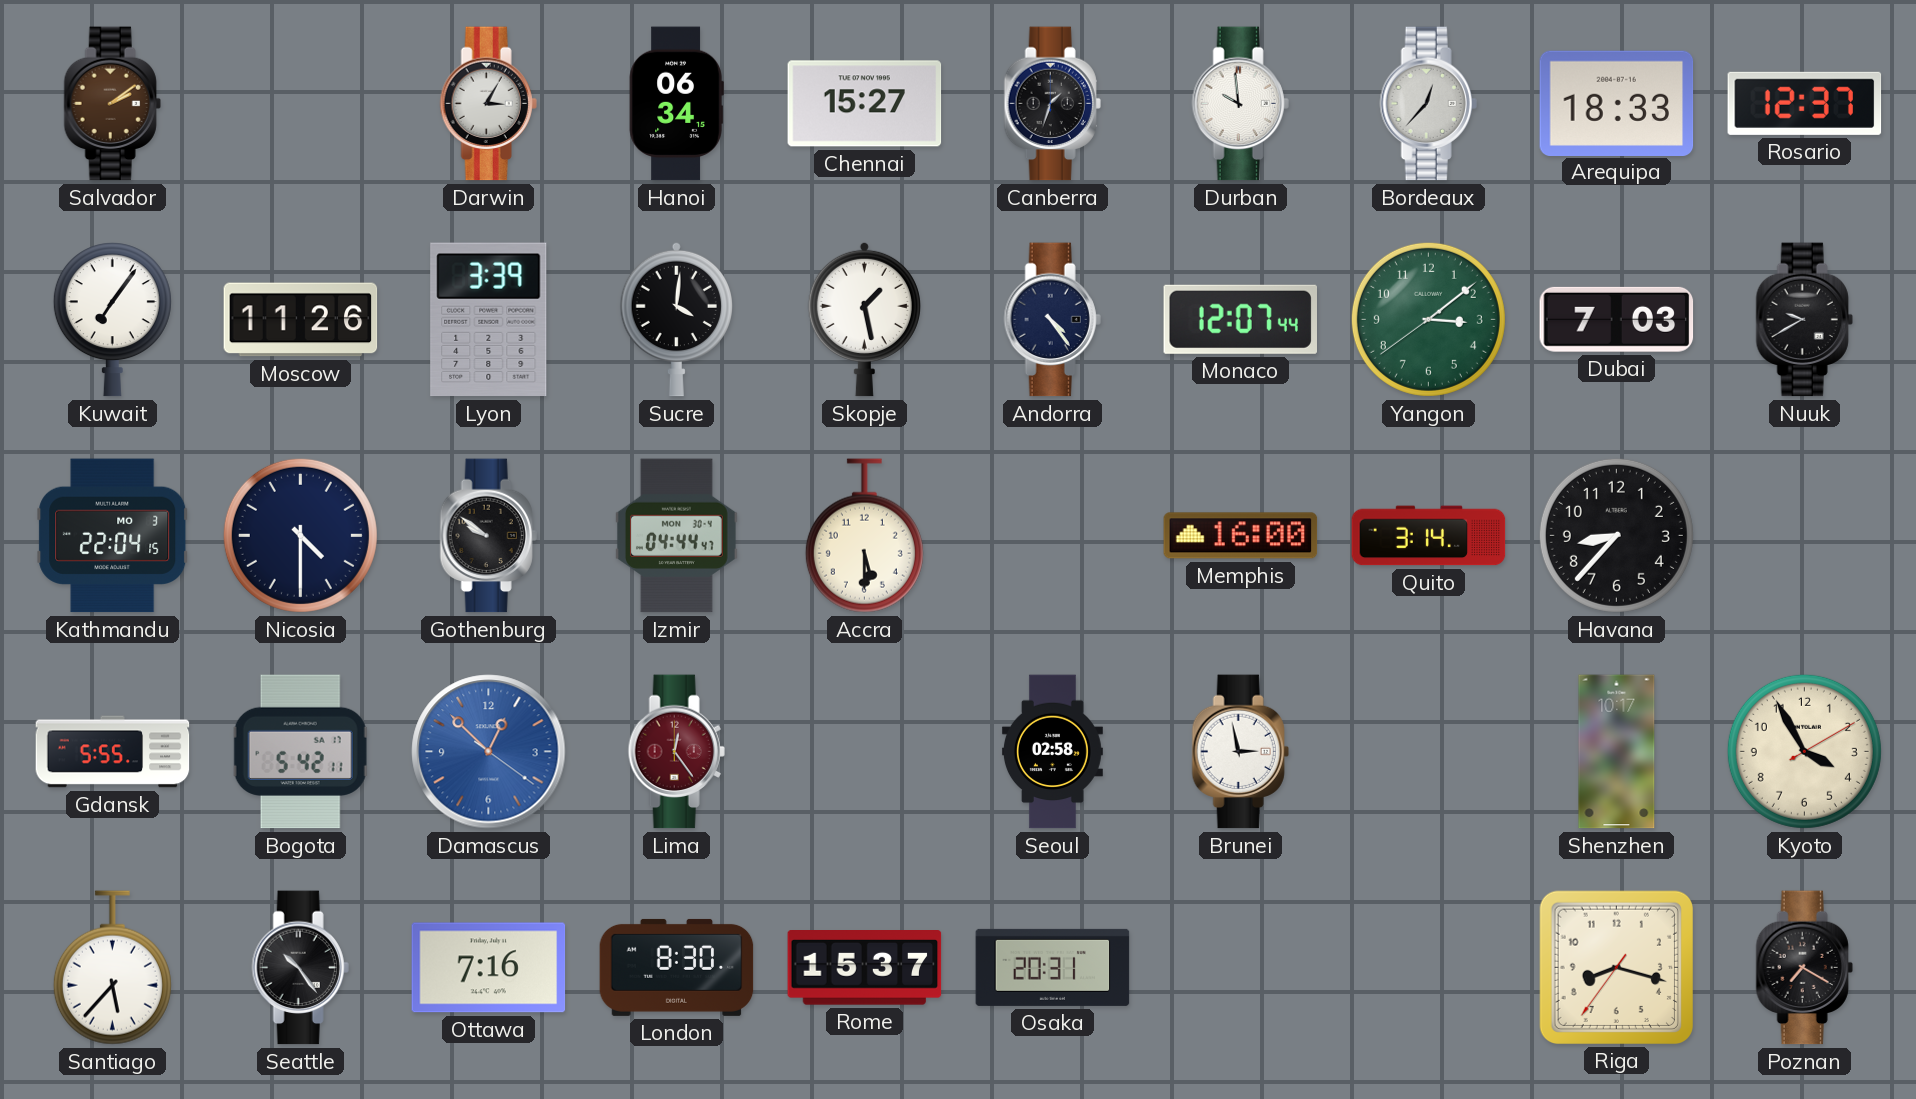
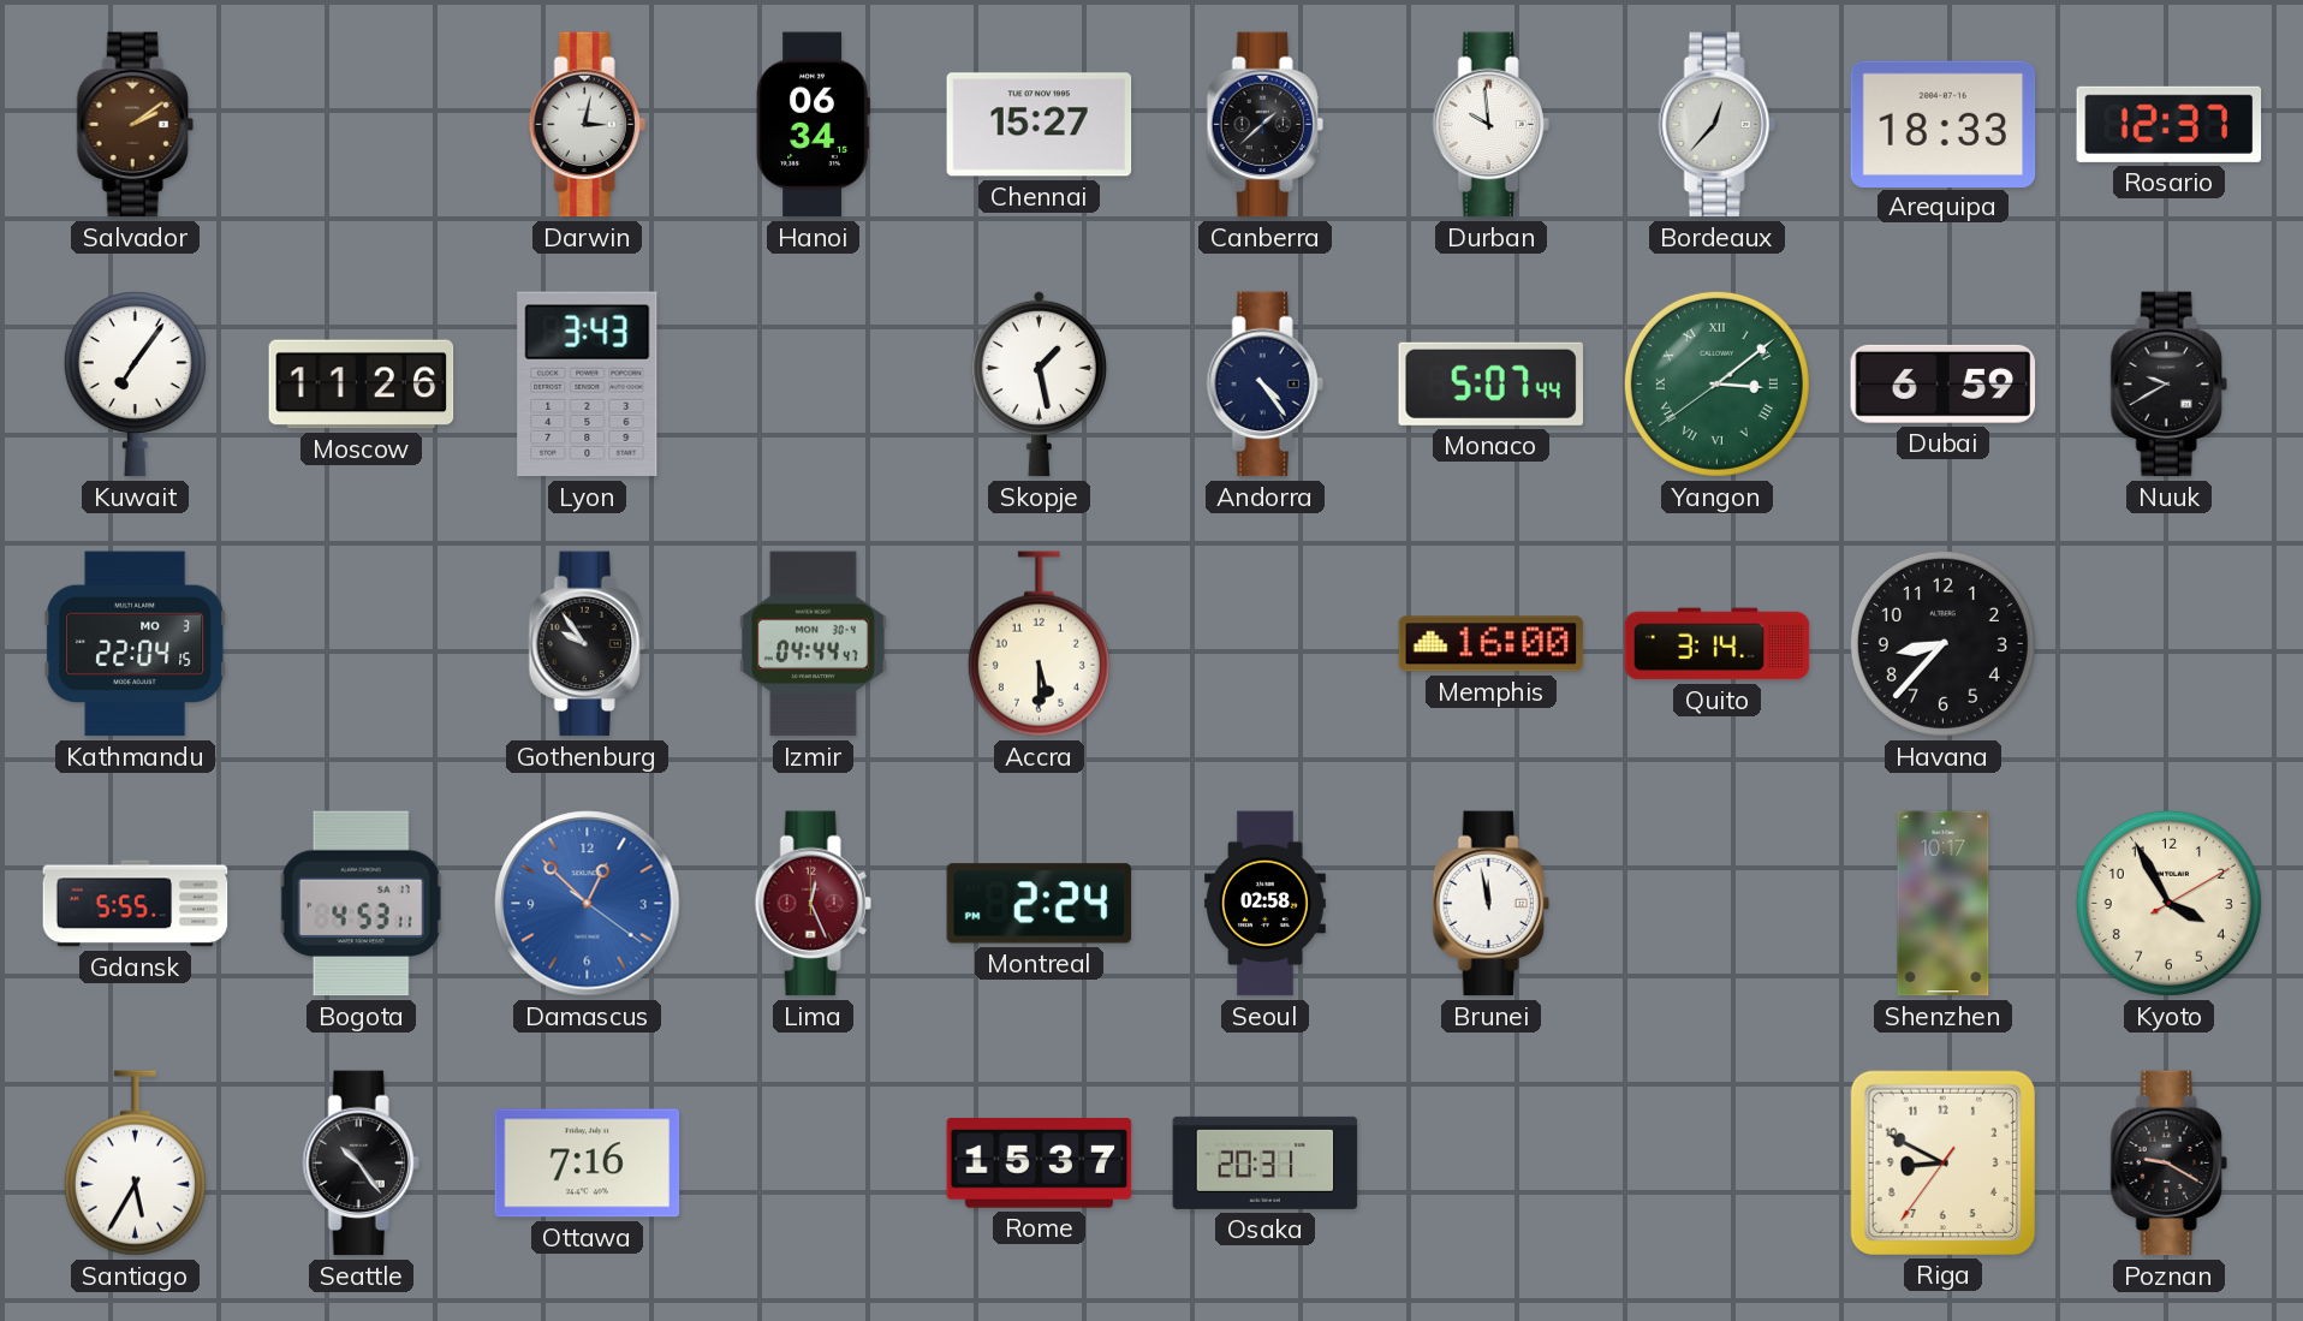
Darwin: 3:05 -> 3:02 (587, 125)
Canberra: 1:33 -> 1:38 (1264, 125)
Lyon: 3:39 -> 3:43 (588, 385)
Sucre: 4:01 -> none (676, 319)
Monaco: 12:07 -> 5:07 (1490, 383)
Yangon numerals: Arabic -> Roman (1716, 383)
Dubai: 7:03 -> 6:59 (1944, 383)
Nicosia: 4:30 -> none (300, 535)
Gothenburg: 9:51 -> 9:54 (587, 644)
Bogota: 5:42 -> 4:53 (362, 904)
Lima: 12:24 -> 12:26 (813, 904)
Montreal: none -> 2:24 (1040, 904)
Brunei: 2:58 -> 11:58 (1490, 904)
Santiago: 5:37 -> 5:35 (135, 1164)
London: 8:30 -> none (677, 967)
Riga: 8:17 -> 8:49 (1942, 1162)
Poznan: 7:20 -> 9:20 (2168, 1164)
